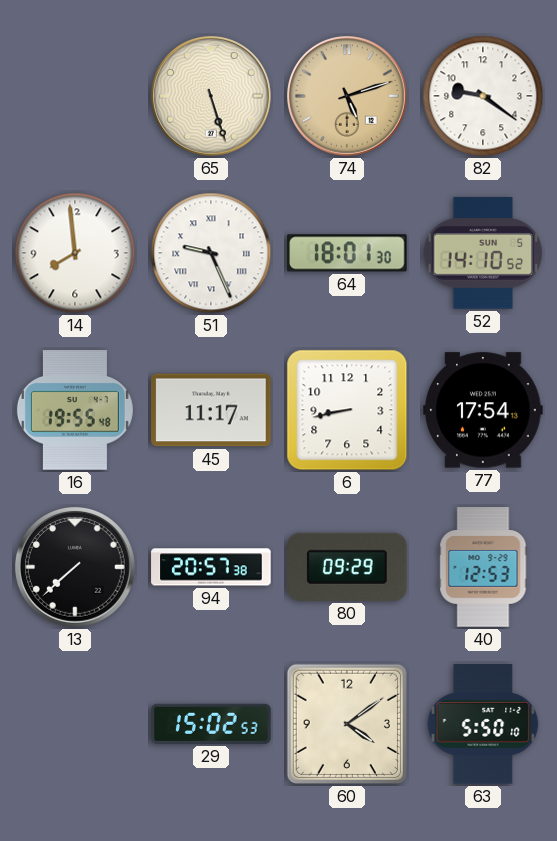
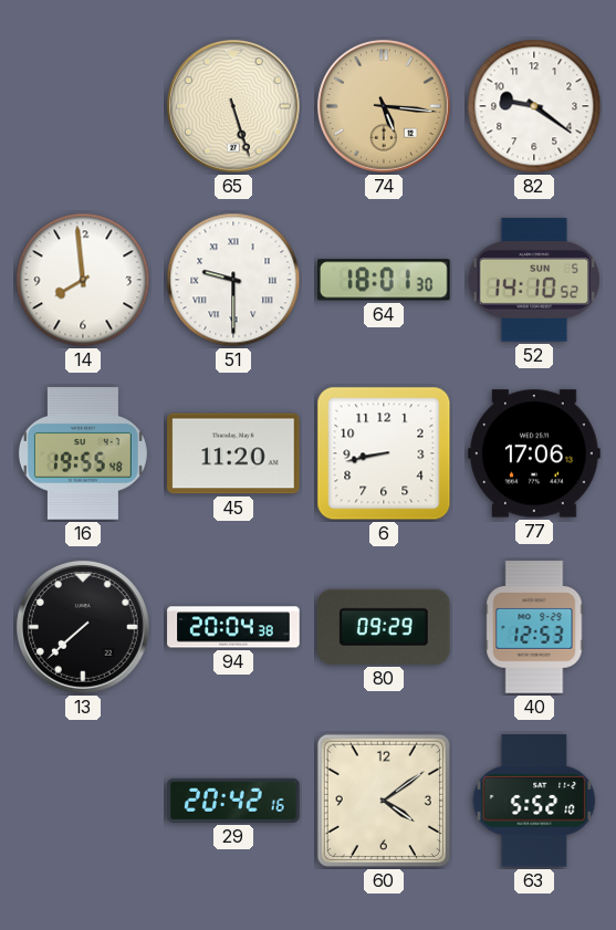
74: 5:12 -> 5:16 (384, 106)
51: 9:26 -> 9:30 (233, 280)
45: 11:17 -> 11:20 (233, 453)
77: 17:54 -> 17:06 (534, 453)
94: 20:57 -> 20:04 (233, 627)
29: 15:02 -> 20:42 (233, 801)
63: 5:50 -> 5:52 (534, 801)
